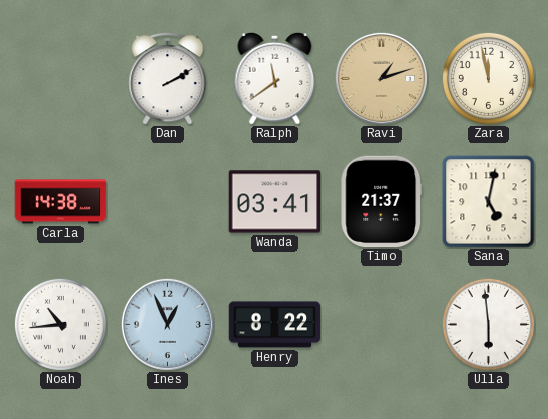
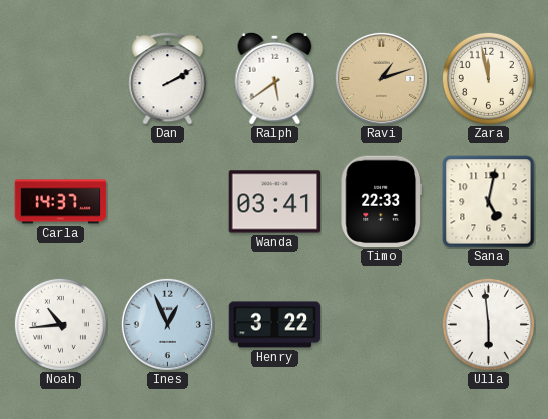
Ralph: 11:39 -> 5:39 (275, 78)
Carla: 14:38 -> 14:37 (61, 202)
Timo: 21:37 -> 22:33 (382, 202)
Henry: 8:22 -> 3:22 (275, 325)
